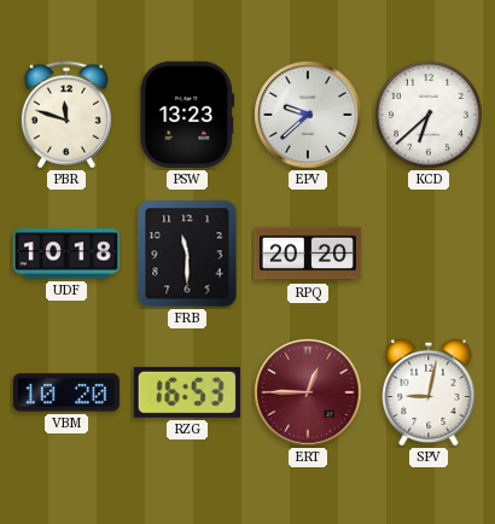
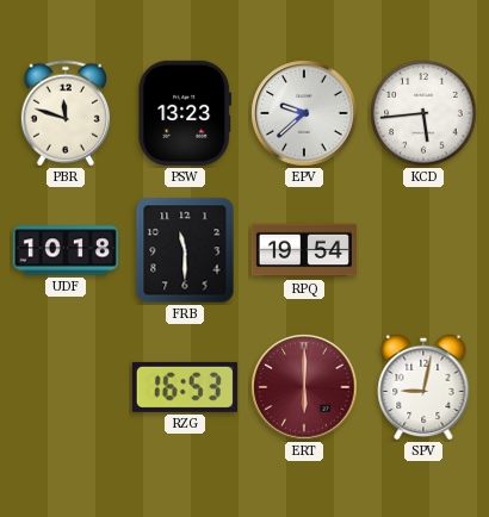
KCD: 6:38 -> 5:44 (423, 113)
RPQ: 20:20 -> 19:54 (304, 250)
VBM: 10:20 -> none (66, 392)
ERT: 12:45 -> 6:00 (304, 387)
